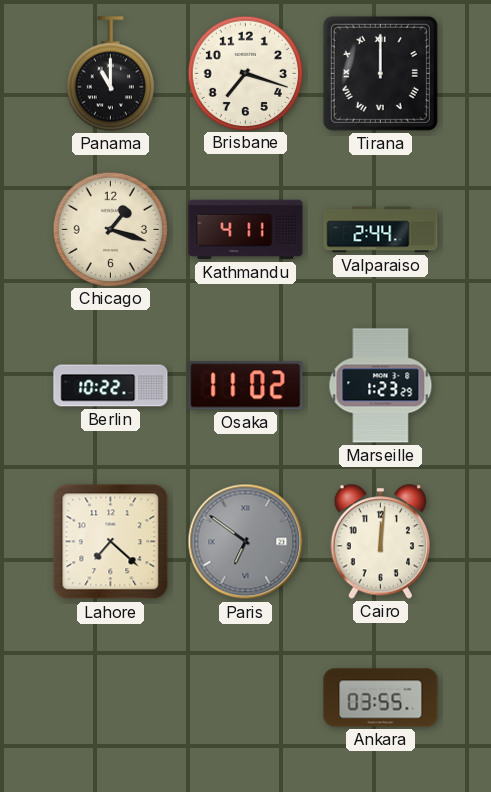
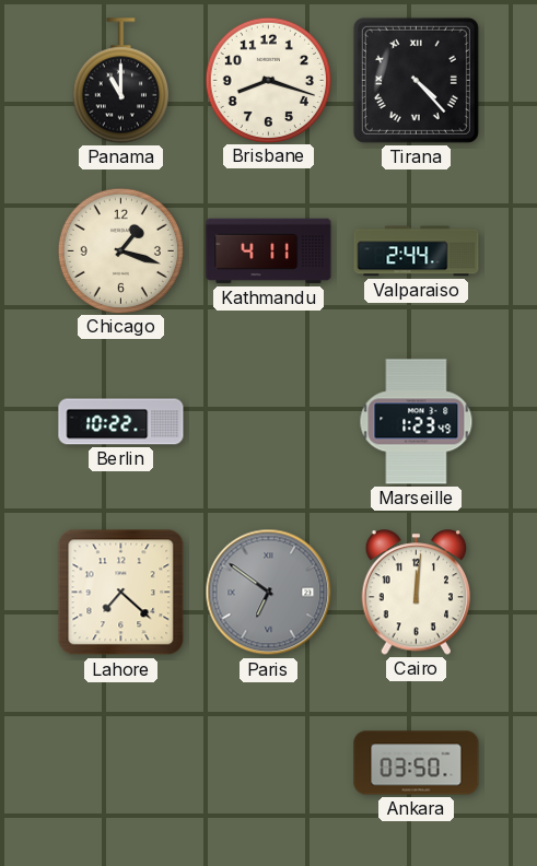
Brisbane: 7:18 -> 8:18 (268, 80)
Tirana: 12:00 -> 4:23 (416, 80)
Osaka: 11:02 -> none (246, 386)
Marseille: 1:23:29 -> 1:23:49 (417, 422)
Ankara: 03:55 -> 03:50 (417, 763)
